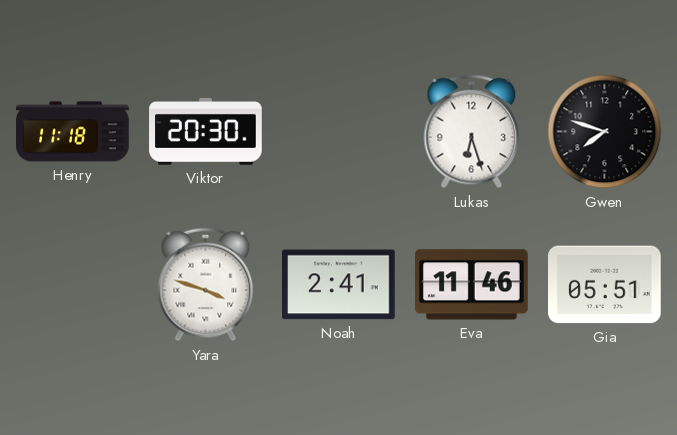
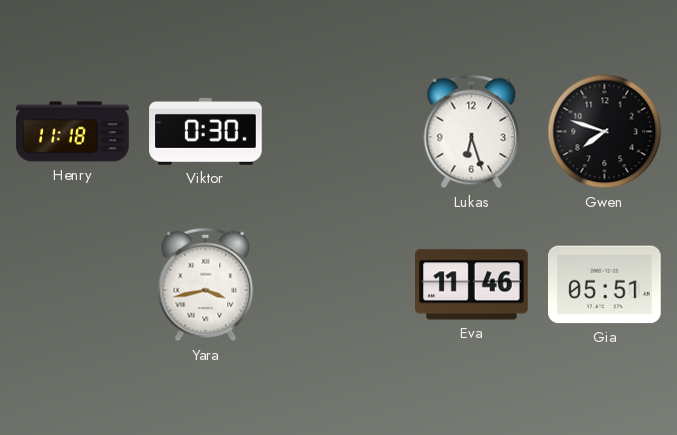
Viktor: 20:30 -> 0:30 (206, 131)
Yara: 3:48 -> 3:43 (206, 285)
Noah: 2:41 -> none (339, 285)
